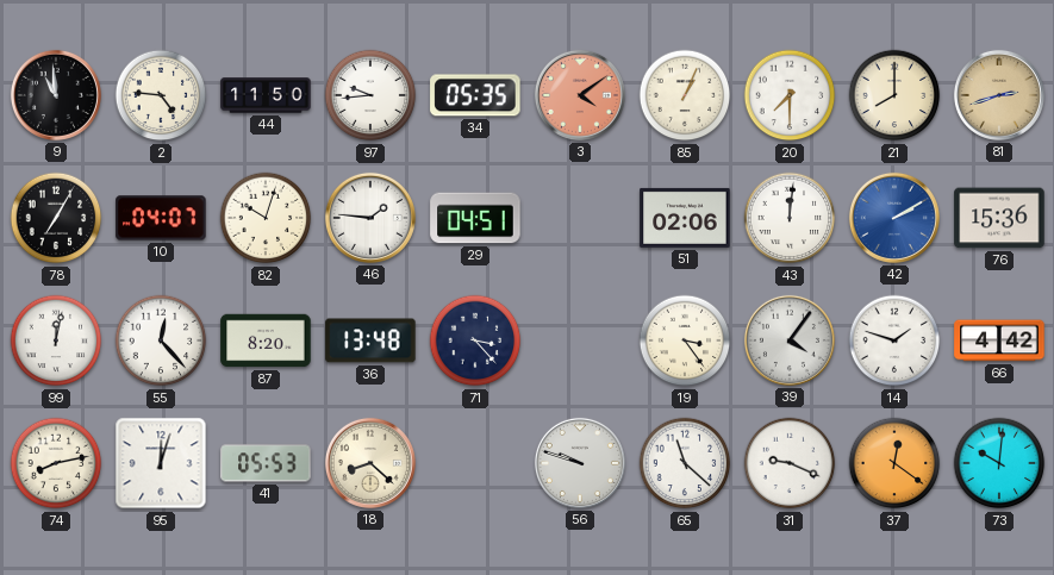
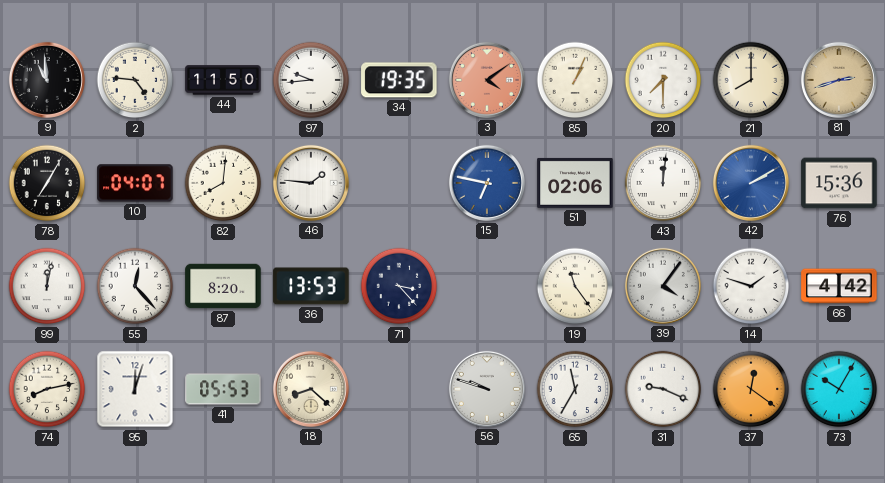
34: 05:35 -> 19:35 (399, 80)
82: 10:03 -> 8:01 (223, 183)
29: 04:51 -> none (475, 218)
15: none -> 6:47 (487, 183)
36: 13:48 -> 13:53 (311, 286)
19: 3:24 -> 11:24 (575, 286)
65: 11:22 -> 11:35 (575, 389)
73: 10:01 -> 10:05 (839, 389)
